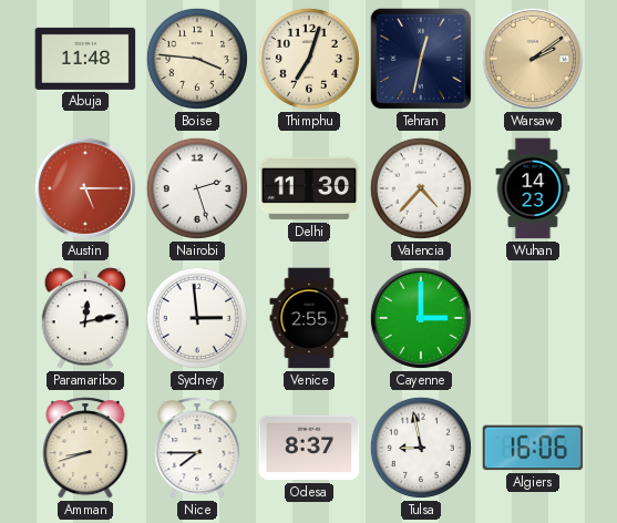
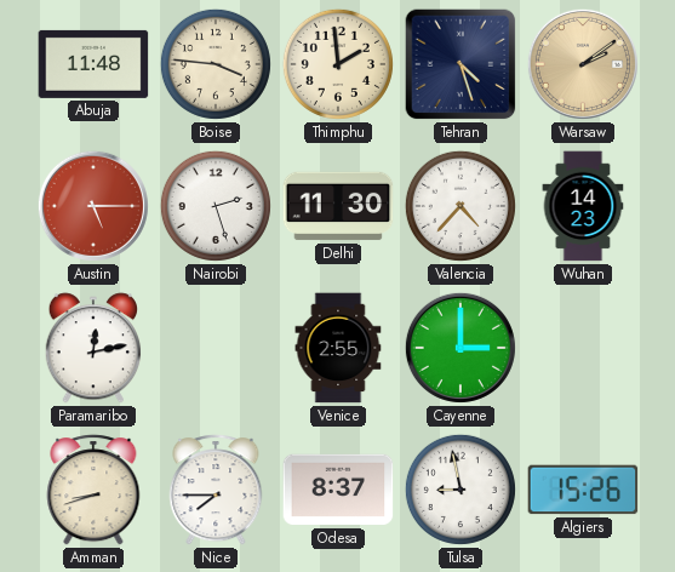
Thimphu: 7:03 -> 1:59 (338, 64)
Tehran: 12:32 -> 4:27 (461, 64)
Sydney: 2:59 -> none (197, 318)
Algiers: 16:06 -> 15:26 (583, 490)
